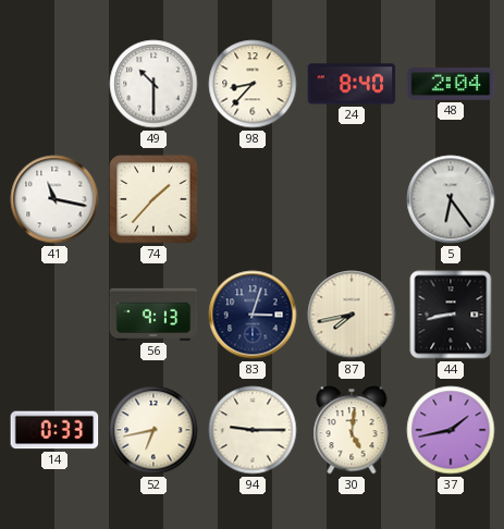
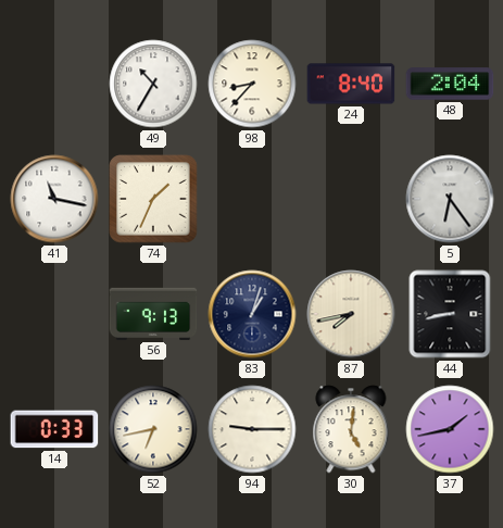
49: 10:30 -> 10:35 (153, 84)
74: 1:37 -> 1:34 (153, 199)
83: 3:03 -> 1:03 (252, 314)
